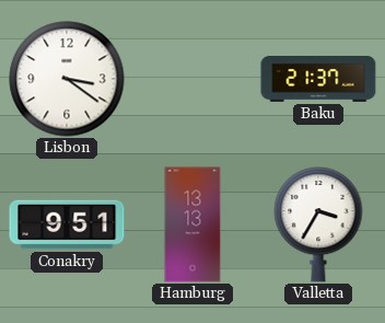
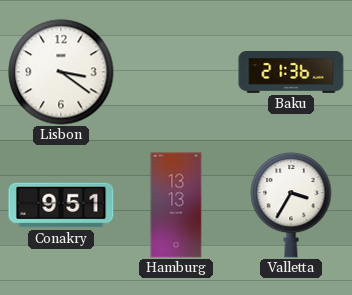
Baku: 21:37 -> 21:36 (291, 73)
